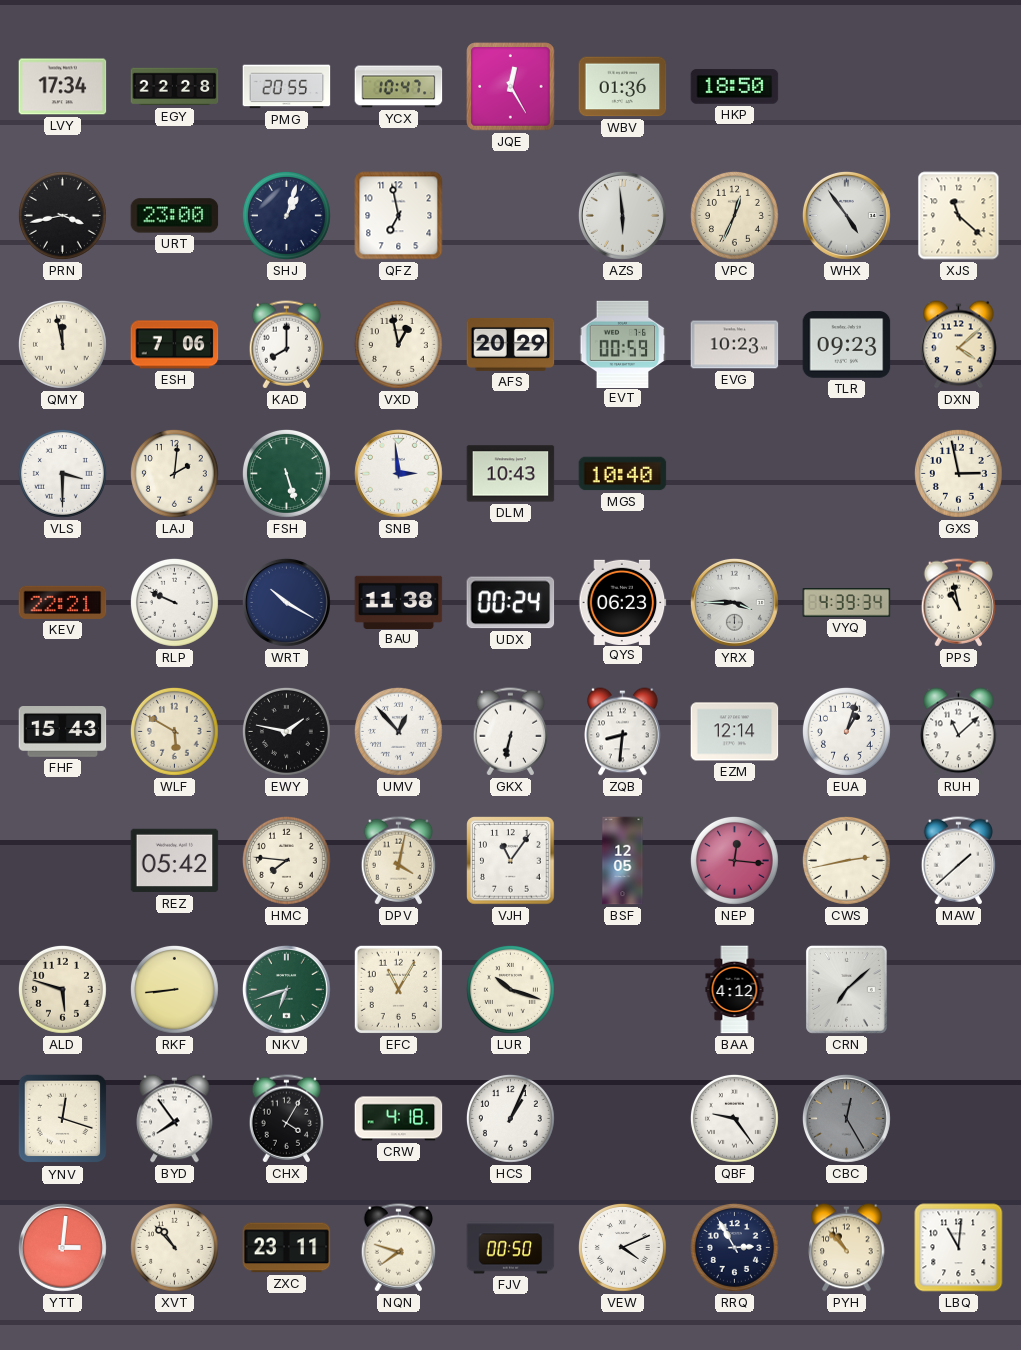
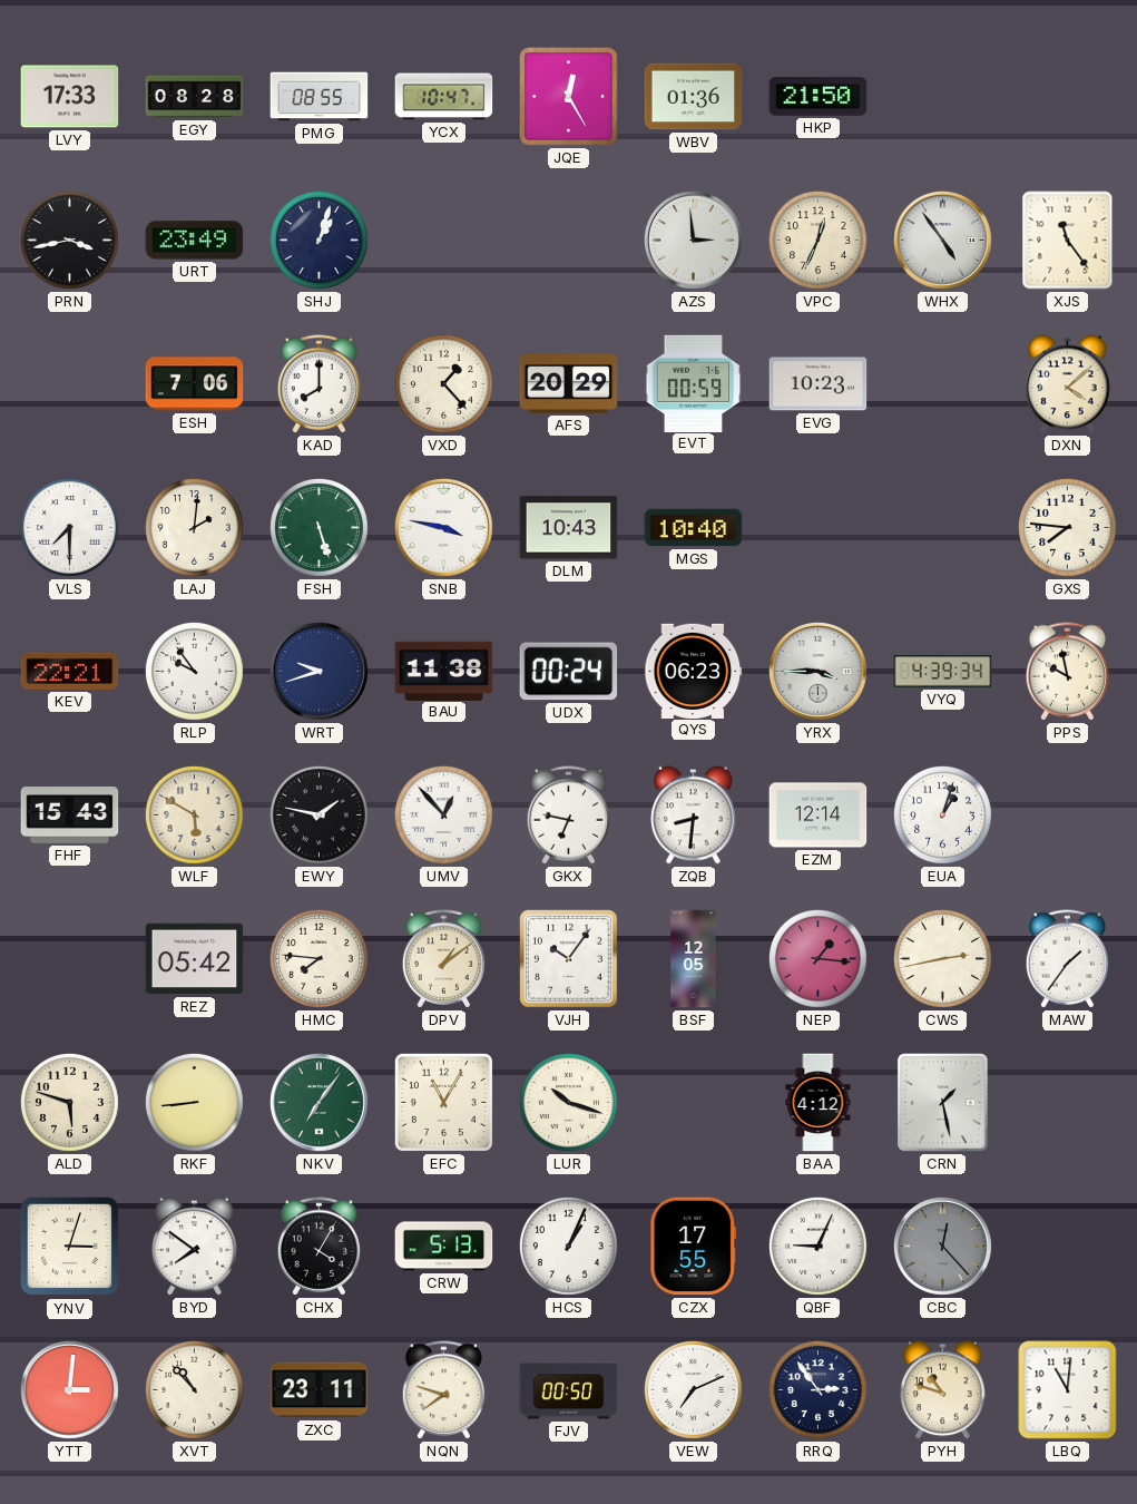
LVY: 17:34 -> 17:33 (70, 97)
EGY: 22:28 -> 08:28 (195, 97)
PMG: 20:55 -> 08:55 (320, 97)
HKP: 18:50 -> 21:50 (819, 97)
URT: 23:00 -> 23:49 (195, 241)
QFZ: 6:58 -> none (399, 216)
AZS: 5:59 -> 2:59 (693, 240)
XJS: 11:22 -> 11:24 (1068, 241)
QMY: 11:58 -> none (62, 344)
VXD: 12:58 -> 1:23 (443, 383)
TLR: 09:23 -> none (847, 345)
VLS: 3:30 -> 7:30 (69, 527)
SNB: 2:59 -> 3:47 (443, 527)
GXS: 2:58 -> 7:46 (1067, 527)
RLP: 9:49 -> 9:54 (194, 671)
WRT: 10:20 -> 9:42 (318, 671)
PPS: 10:58 -> 9:58 (1068, 672)
GKX: 6:32 -> 6:47 (569, 816)
RUH: 11:08 -> none (959, 732)
DPV: 4:02 -> 1:09 (444, 959)
VJH: 11:06 -> 10:06 (569, 959)
NEP: 12:16 -> 1:16 (817, 958)
MAW: 1:38 -> 1:36 (1068, 959)
NKV: 6:42 -> 7:06 (318, 1102)
CRN: 7:08 -> 1:28 (942, 1102)
YNV: 12:18 -> 3:03 (70, 1247)
BYD: 7:54 -> 7:51 (195, 1247)
CRW: 4:18 -> 5:13 (444, 1247)
CZX: none -> 17:55 (694, 1247)
QBF: 9:24 -> 9:04 (817, 1246)
CBC: 12:25 -> 12:23 (942, 1246)
VEW: 4:11 -> 7:11 (693, 1389)
RRQ: 2:55 -> 2:54 (817, 1389)
PYH: 10:53 -> 10:48 (943, 1390)
